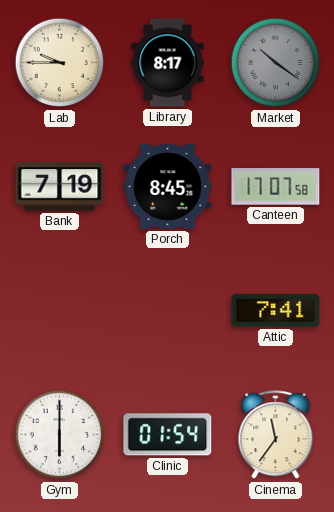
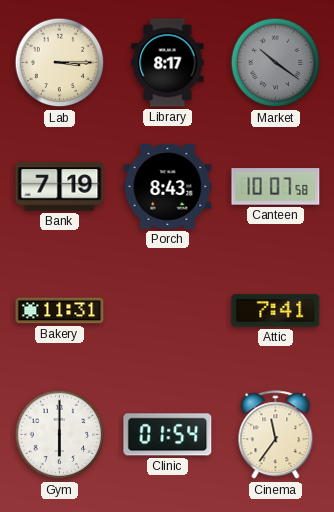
Lab: 9:45 -> 3:15 (60, 63)
Porch: 8:45 -> 8:43 (168, 187)
Canteen: 17:07 -> 10:07 (276, 187)
Bakery: none -> 11:31 (60, 311)
